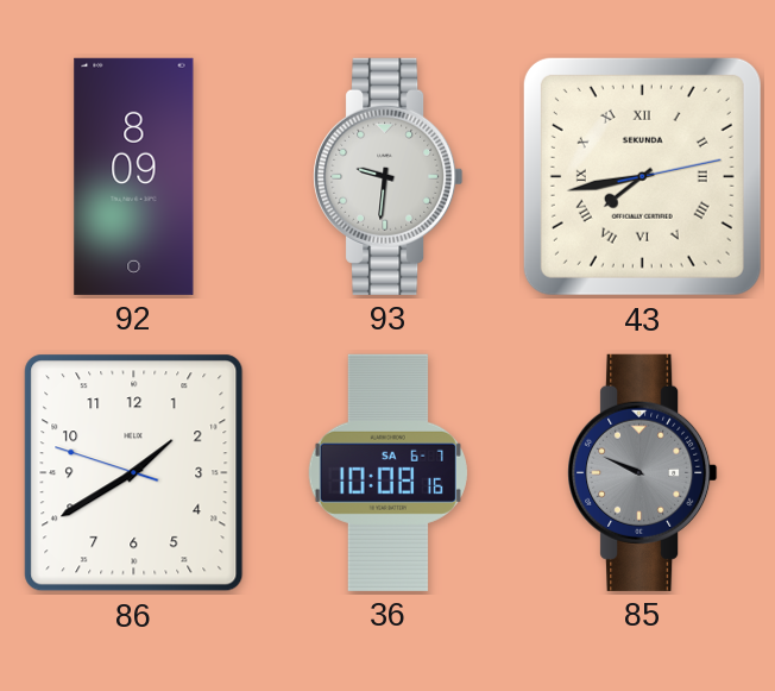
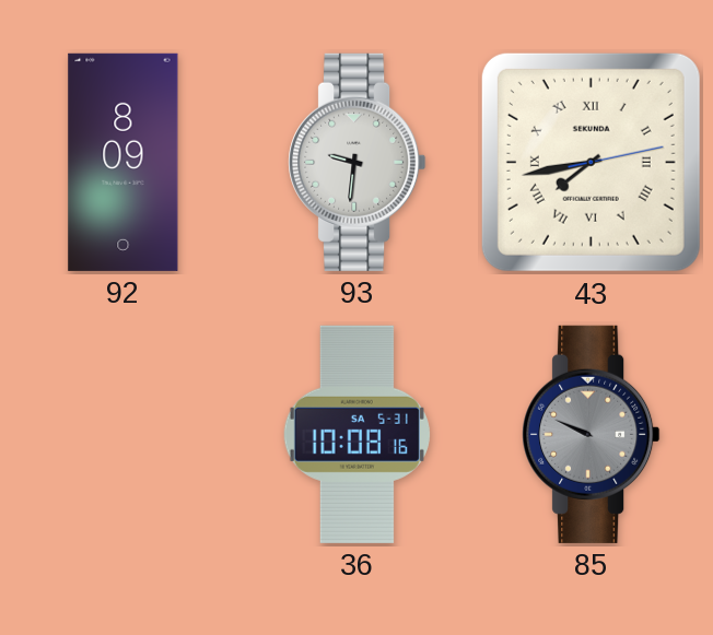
86: 1:39 -> none (134, 473)
36 date: SA 6-7 -> SA 5-31 (356, 434)
